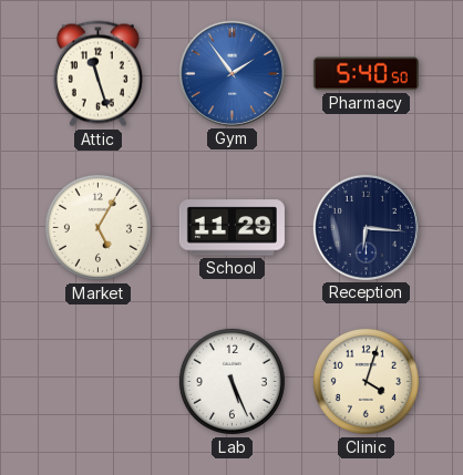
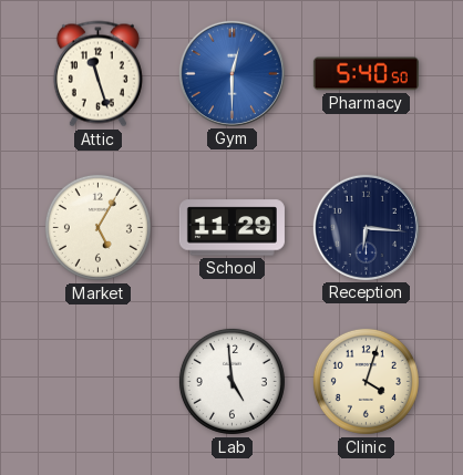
Gym: 1:54 -> 12:30 (231, 73)
Lab: 5:26 -> 4:59 (231, 381)
